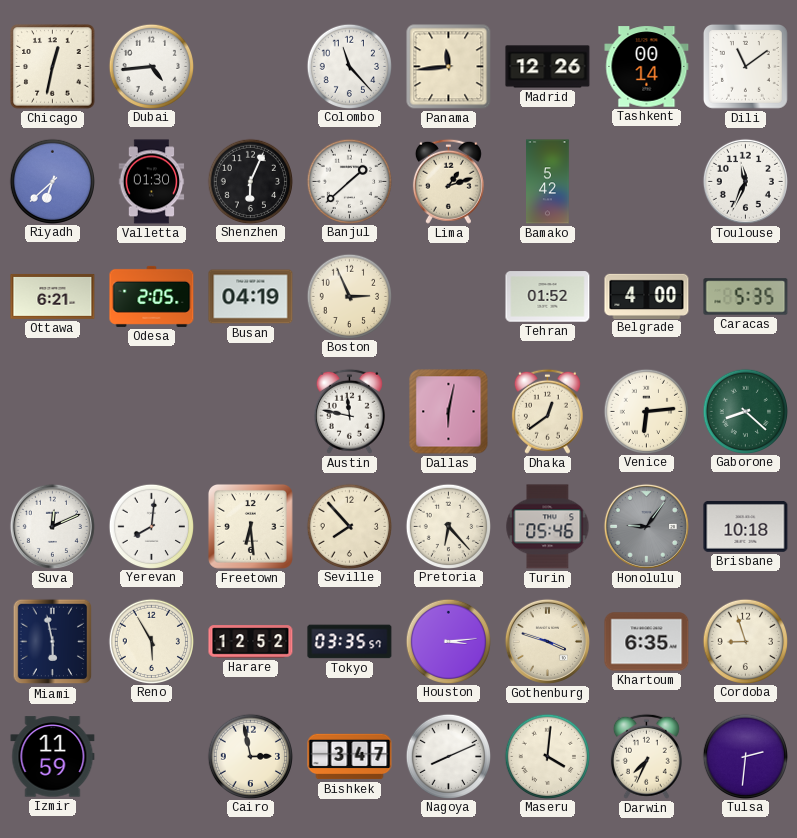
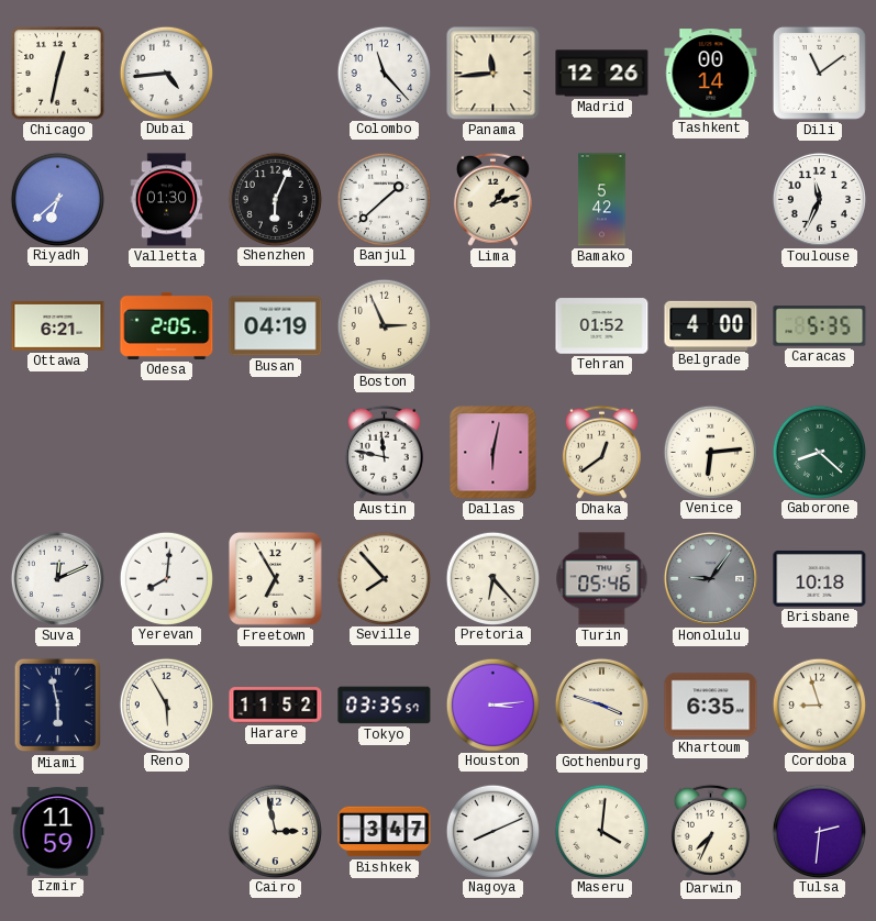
Freetown: 6:29 -> 6:55 (275, 578)
Harare: 12:52 -> 11:52 (276, 706)
